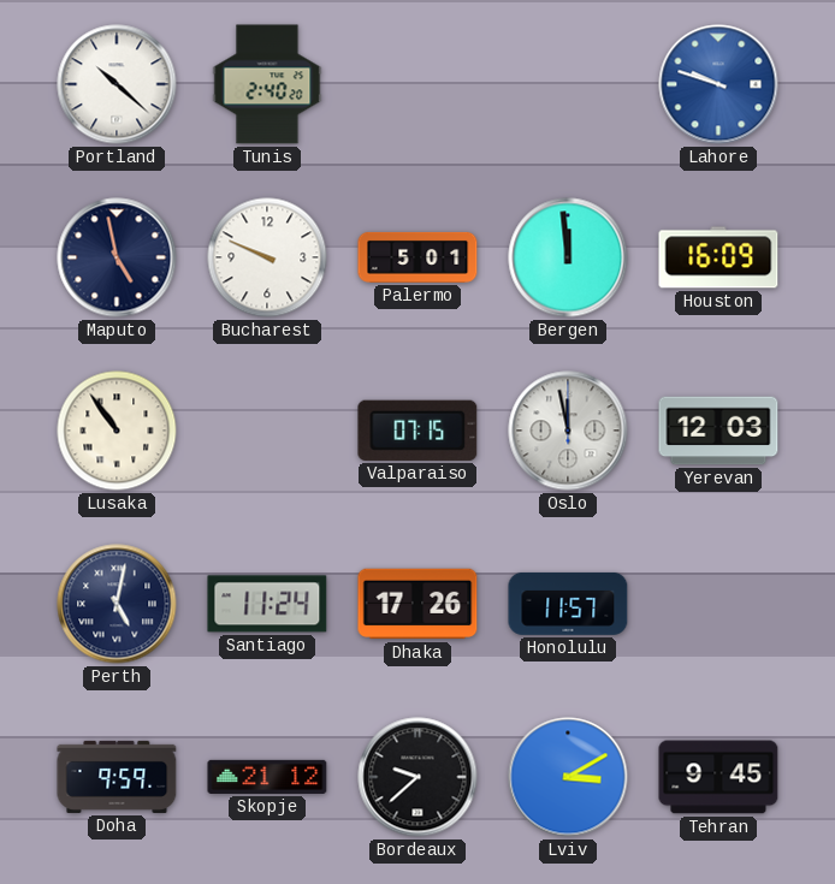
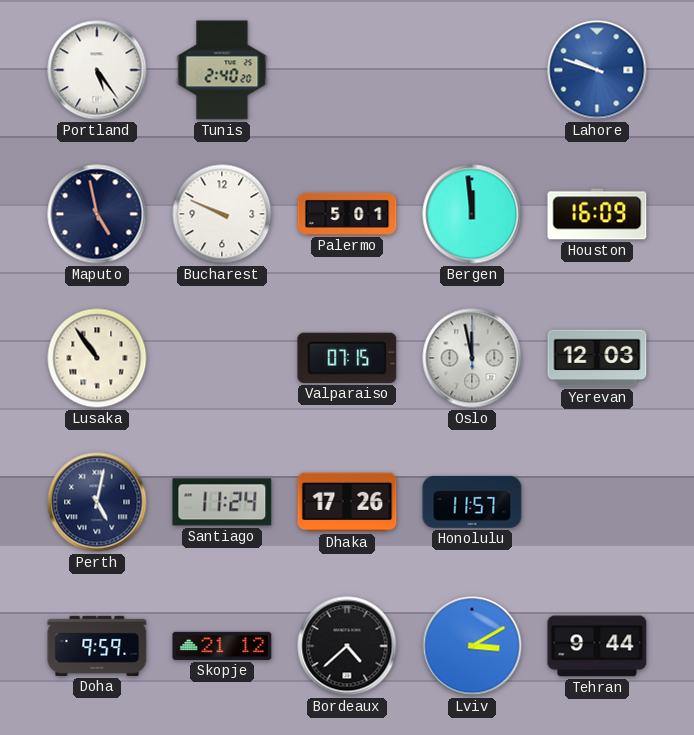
Portland: 10:22 -> 5:24 (97, 70)
Bordeaux: 9:38 -> 4:38 (347, 646)
Tehran: 9:45 -> 9:44 (597, 646)
